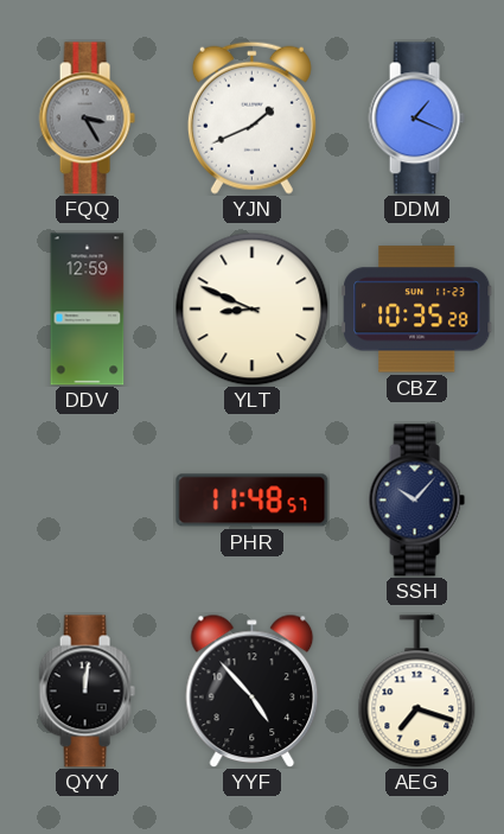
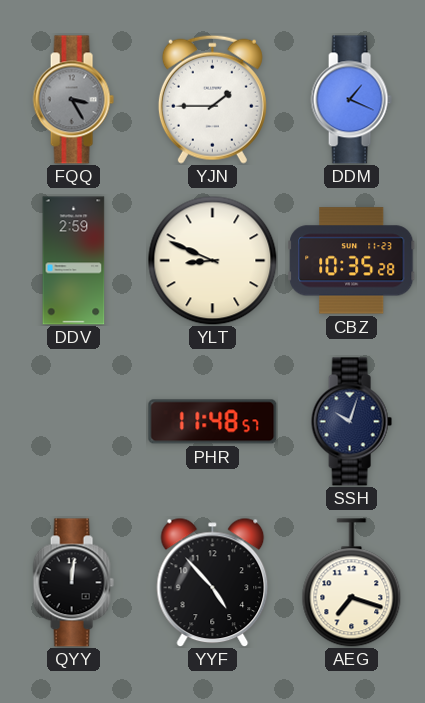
YJN: 1:41 -> 1:45 (212, 99)
DDV: 12:59 -> 2:59 (74, 261)
SSH: 10:07 -> 10:03 (351, 422)
